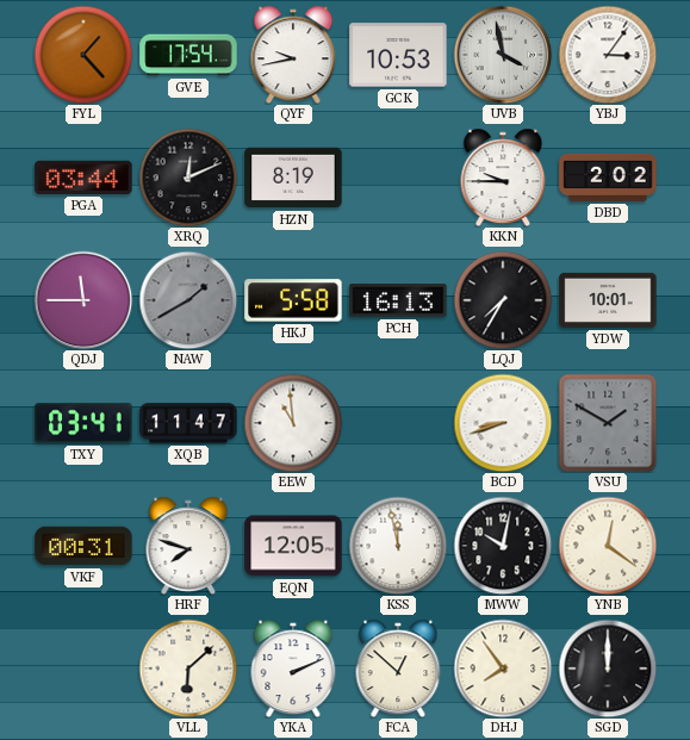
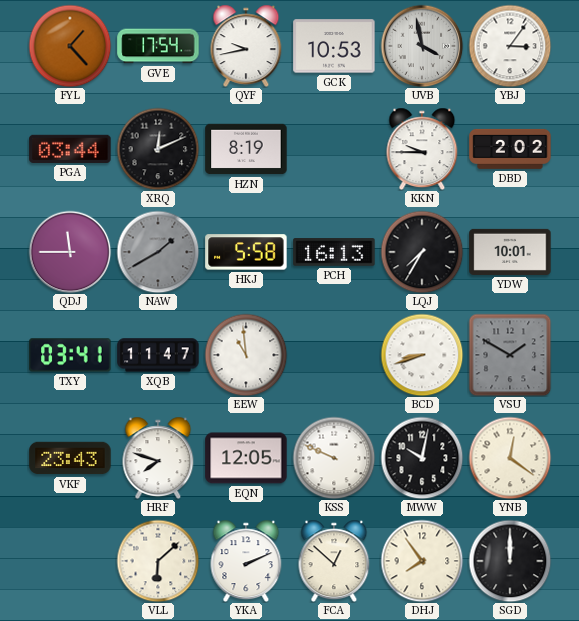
VKF: 00:31 -> 23:43 (70, 458)
KSS: 11:58 -> 9:49 (334, 458)
